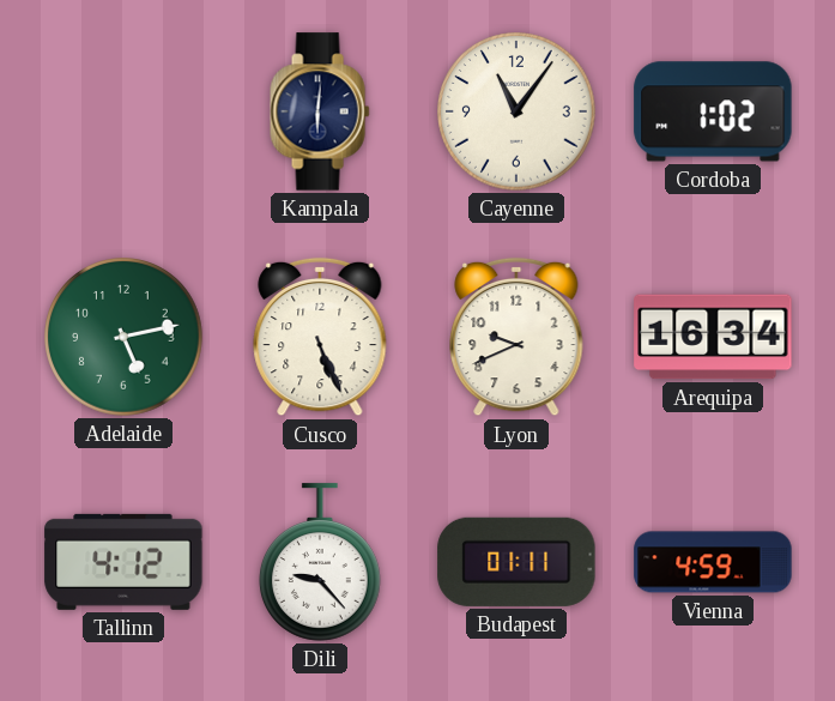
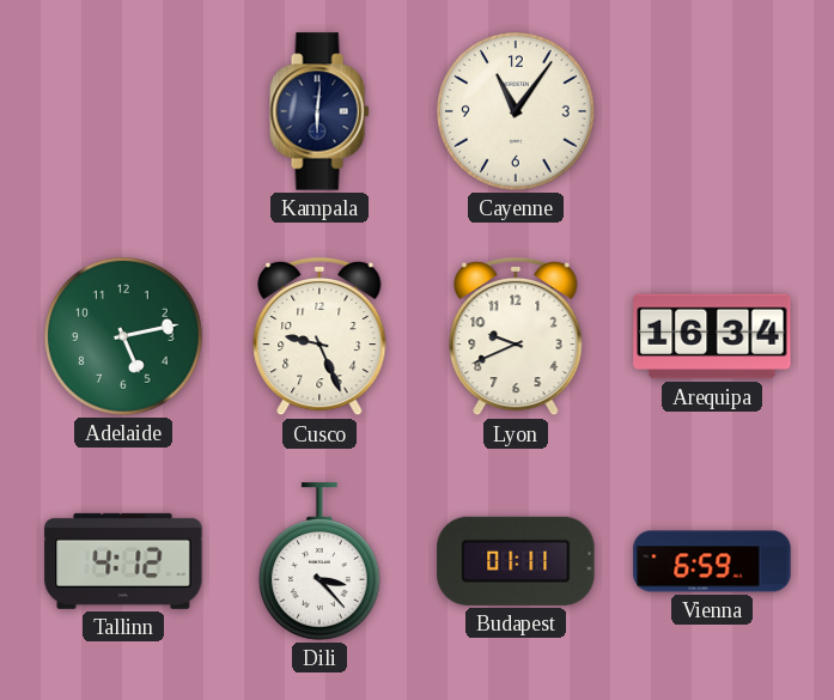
Cordoba: 1:02 -> none (713, 111)
Cusco: 5:26 -> 9:26 (319, 336)
Dili: 9:23 -> 3:23 (321, 561)
Vienna: 4:59 -> 6:59 (712, 561)
